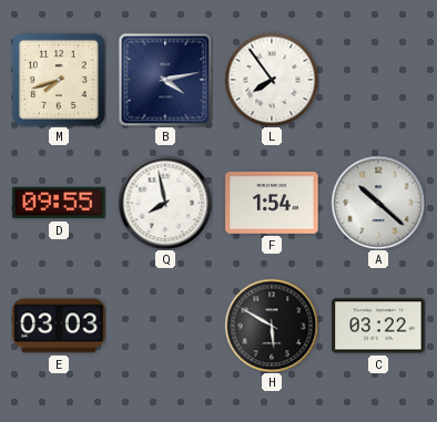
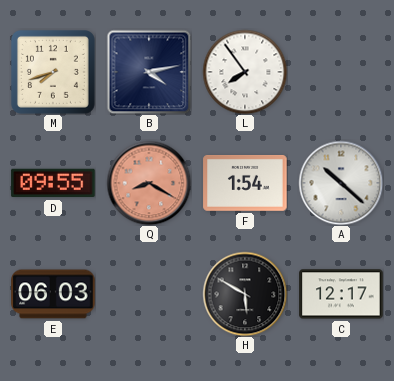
Q: 7:58 -> 8:20 (149, 183)
Q dial: white -> salmon (149, 183)
E: 03:03 -> 06:03 (53, 294)
C: 03:22 -> 12:17 (341, 294)
